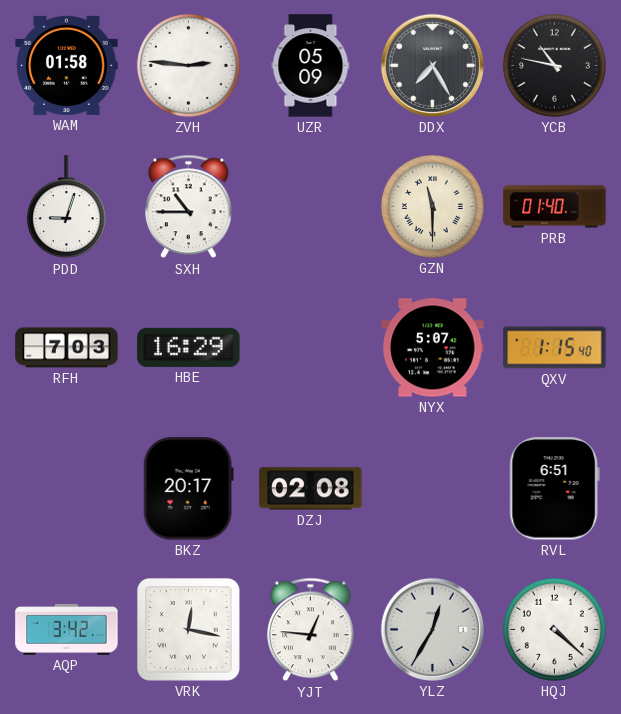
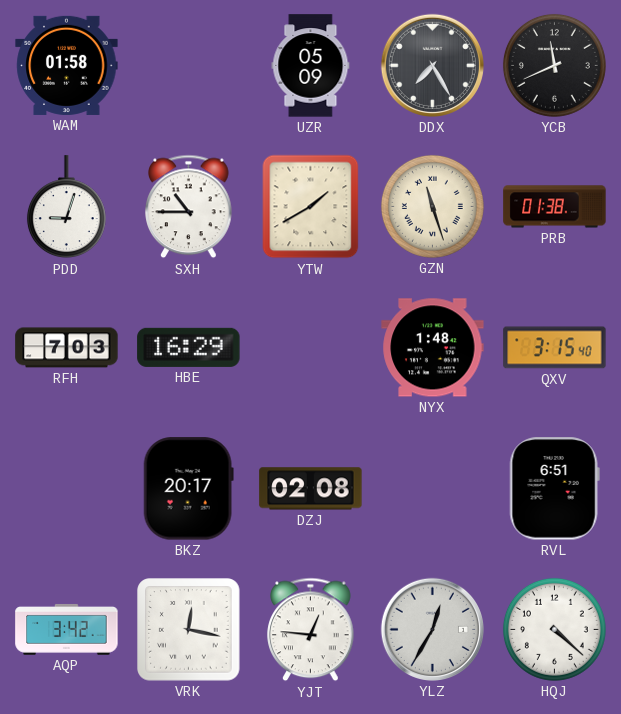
ZVH: 2:46 -> none (188, 65)
YCB: 10:47 -> 11:41 (554, 65)
YTW: none -> 1:40 (311, 207)
GZN: 11:30 -> 11:27 (432, 206)
PRB: 01:40 -> 01:38 (555, 207)
NYX: 5:07 -> 1:48 (433, 348)
QXV: 1:15 -> 3:15 (555, 348)
